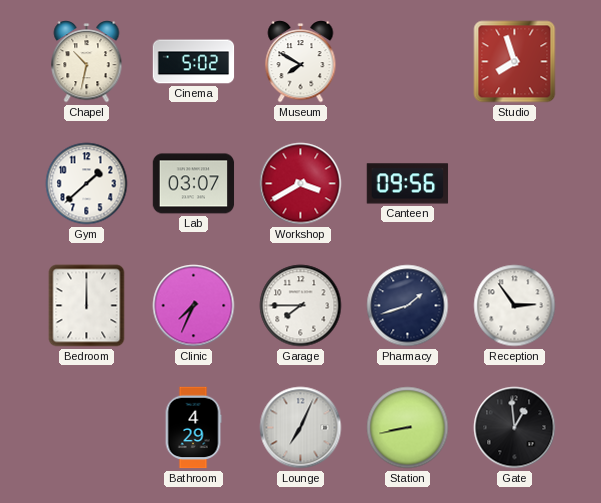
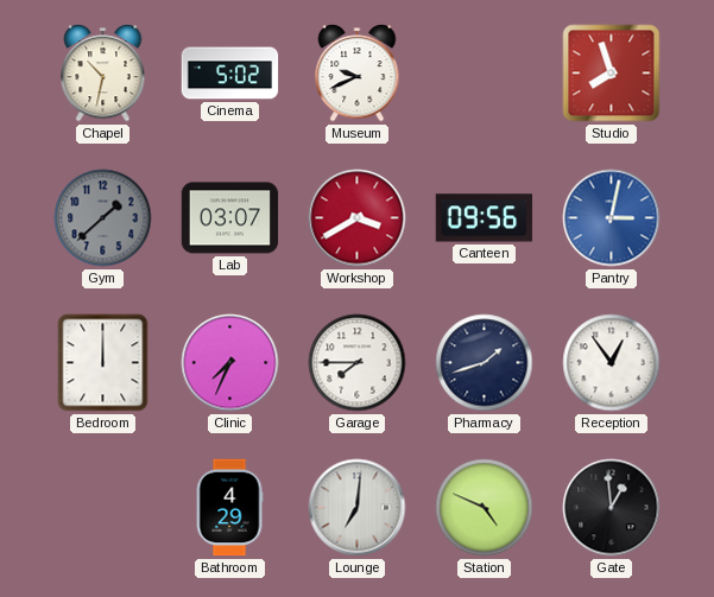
Museum: 7:50 -> 9:41 (358, 74)
Gym dial: white -> grey (103, 218)
Pantry: none -> 3:02 (612, 218)
Reception: 2:54 -> 12:54 (612, 363)
Lounge: 7:04 -> 7:01 (358, 508)
Station: 8:43 -> 4:49 (485, 508)
